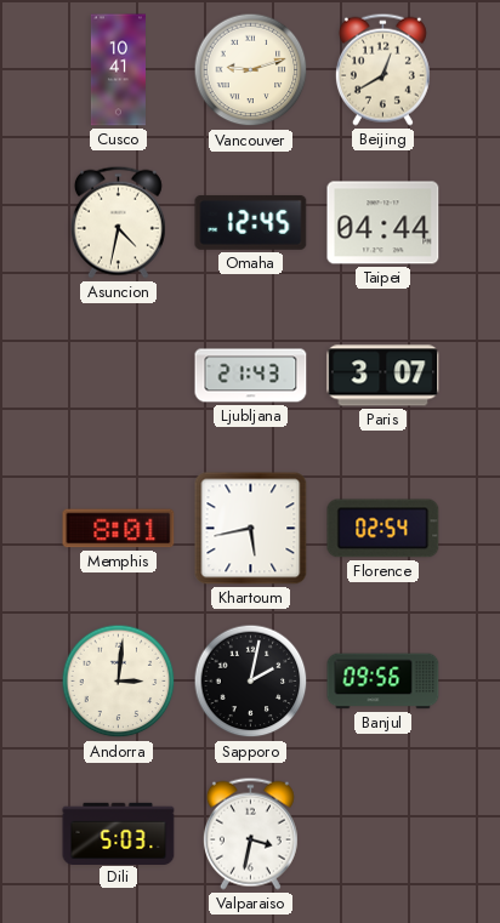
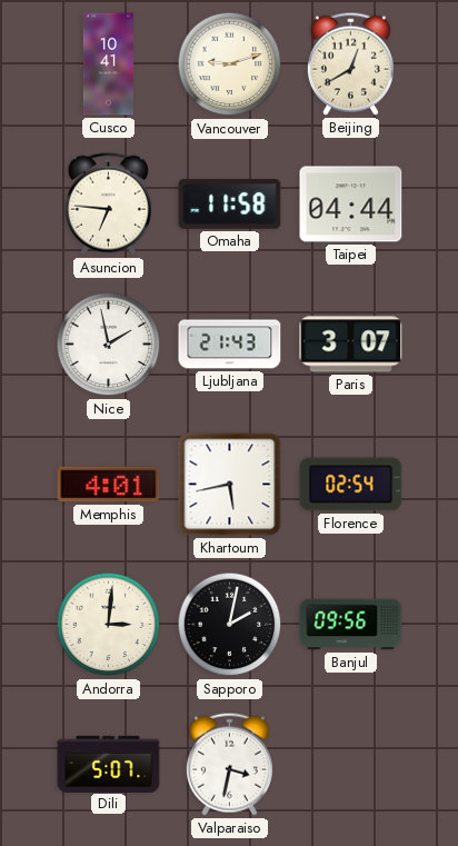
Asuncion: 4:32 -> 6:46 (108, 203)
Omaha: 12:45 -> 11:58 (230, 203)
Nice: none -> 1:58 (109, 345)
Memphis: 8:01 -> 4:01 (109, 485)
Dili: 5:03 -> 5:07 (109, 764)
